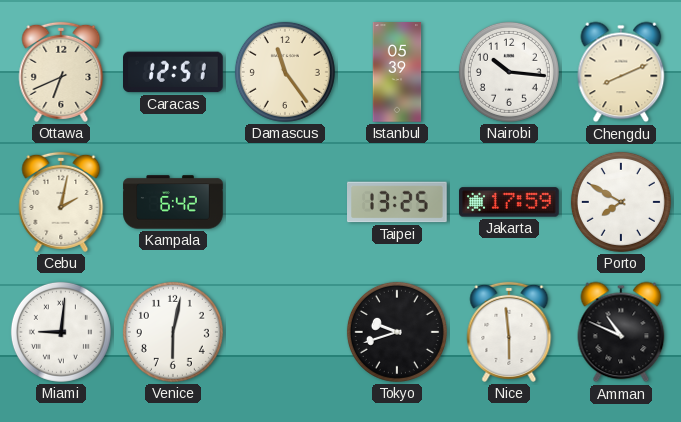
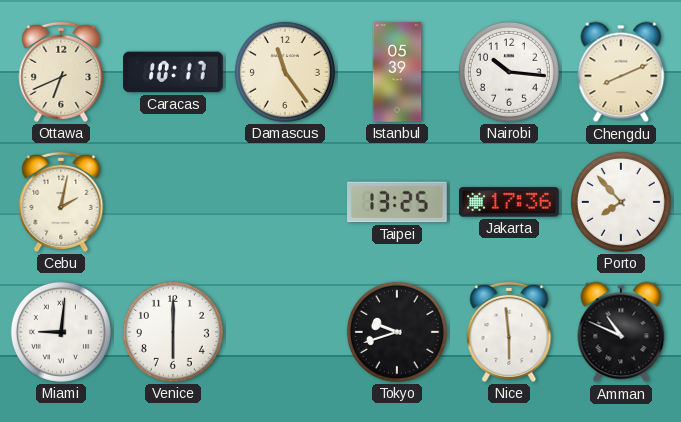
Caracas: 12:51 -> 10:17 (174, 72)
Kampala: 6:42 -> none (173, 202)
Jakarta: 17:59 -> 17:36 (509, 202)
Porto: 7:50 -> 7:53 (621, 202)
Venice: 6:02 -> 6:00 (173, 332)
